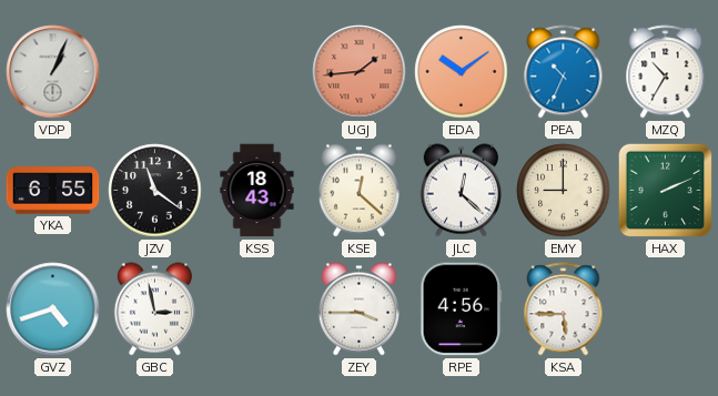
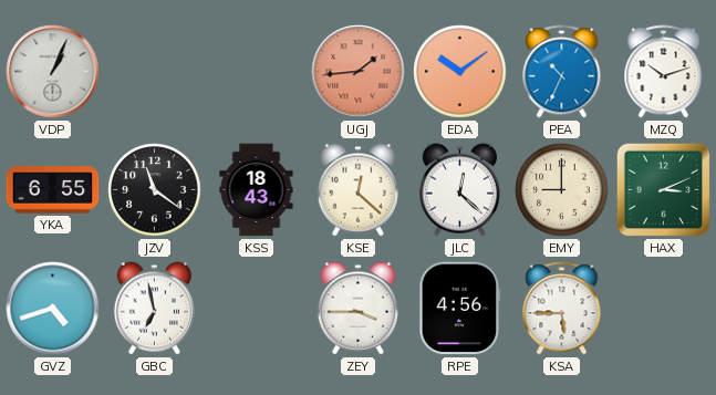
MZQ: 10:35 -> 10:12 (664, 72)
HAX: 2:11 -> 3:11 (664, 190)
GBC: 2:58 -> 6:58 (154, 309)
